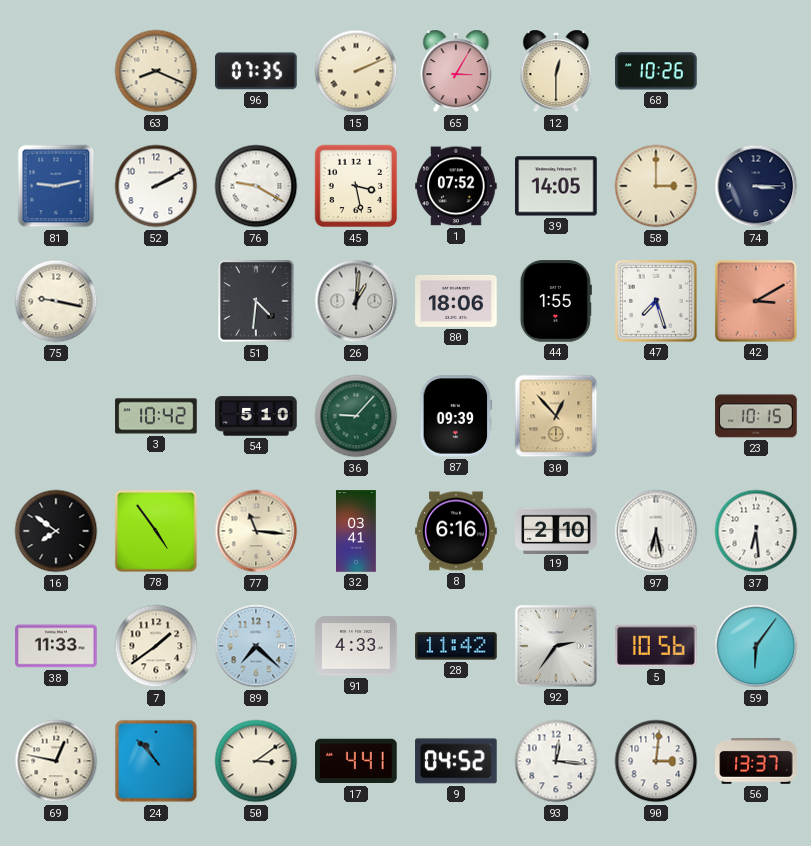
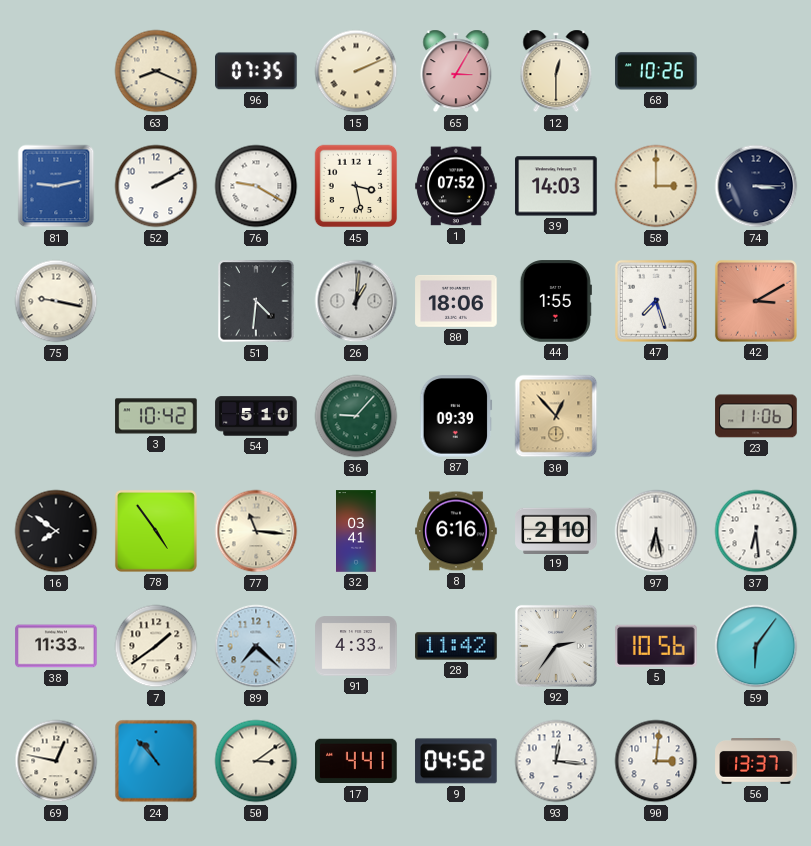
39: 14:05 -> 14:03 (556, 186)
23: 10:15 -> 11:06 (756, 416)
